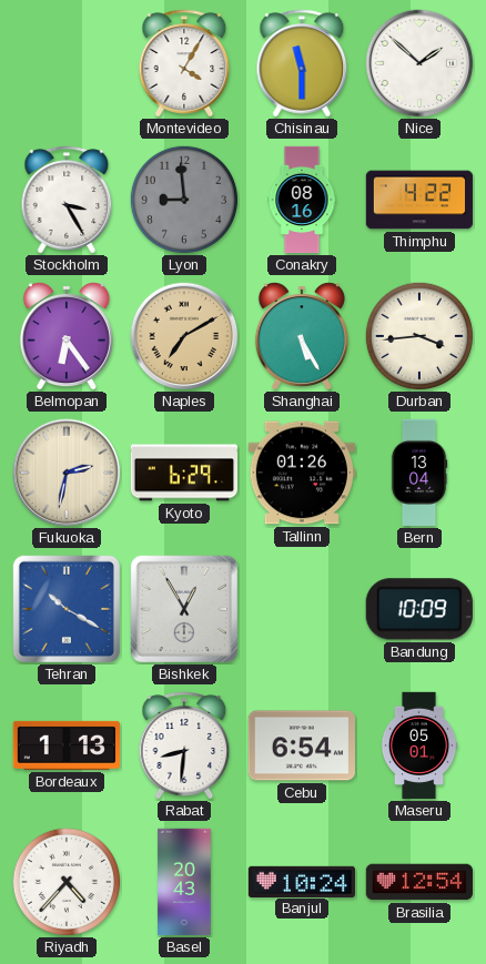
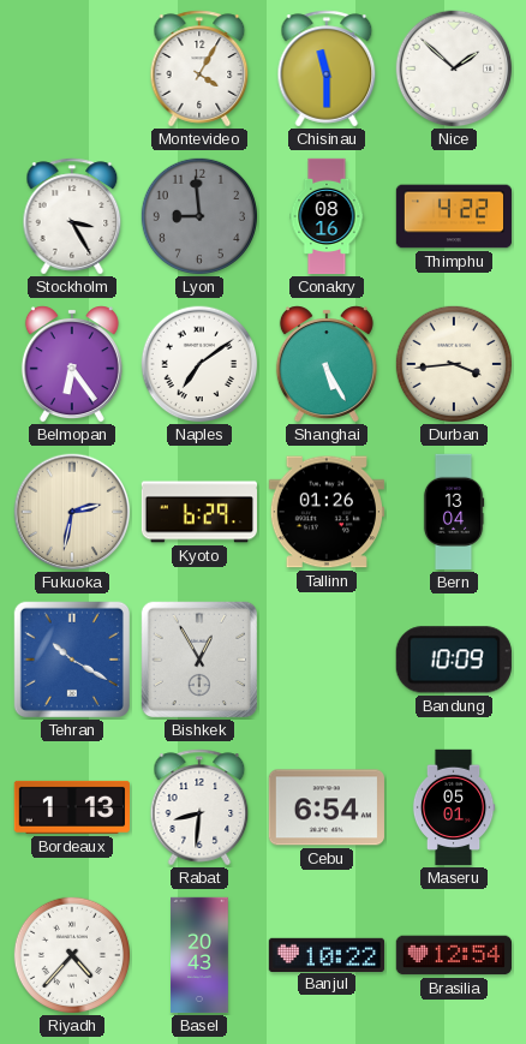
Naples: 7:10 -> 7:09 (199, 364)
Naples dial: champagne -> white (199, 364)
Banjul: 10:24 -> 10:22 (325, 954)
